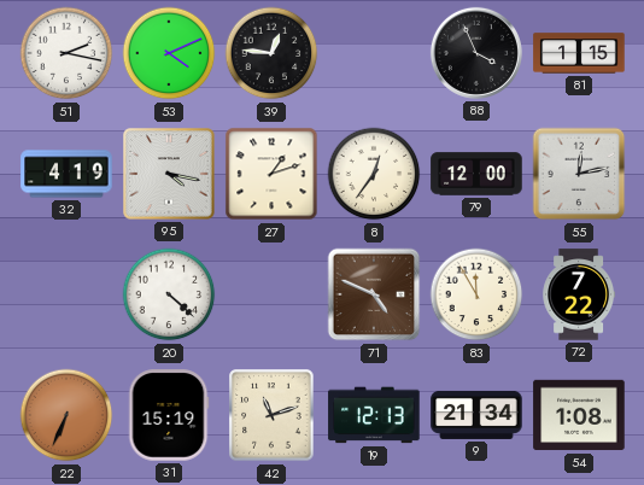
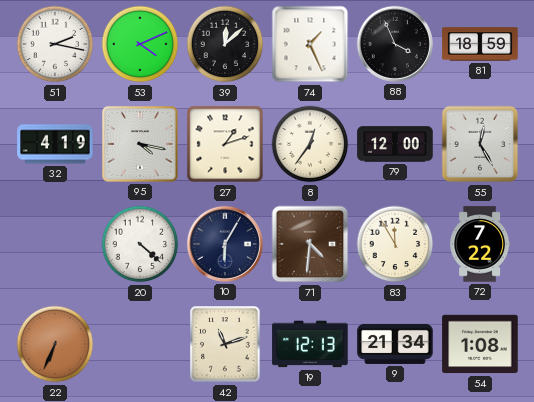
39: 12:46 -> 12:08 (225, 44)
74: none -> 1:26 (310, 44)
81: 1:15 -> 18:59 (480, 44)
55: 12:13 -> 12:25 (480, 144)
10: none -> 6:05 (225, 244)
71: 4:49 -> 4:31 (310, 244)
31: 15:19 -> none (169, 415)
